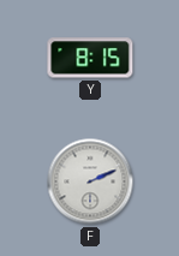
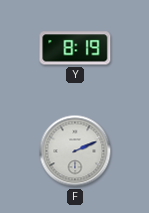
Y: 8:15 -> 8:19 (75, 48)
